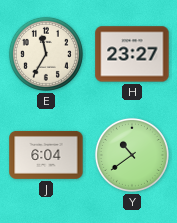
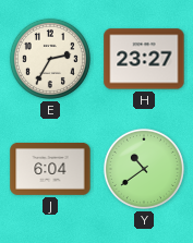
E: 11:35 -> 2:35 (50, 59)
